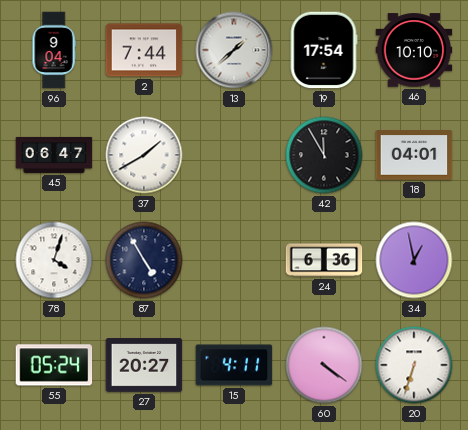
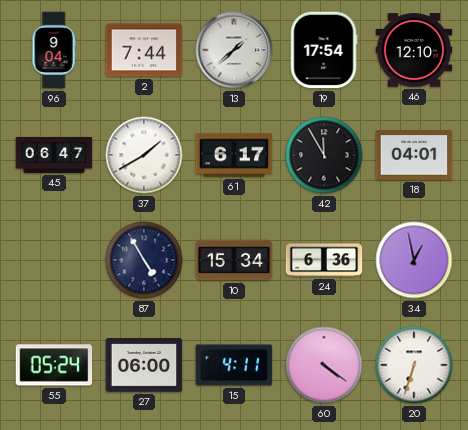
46: 10:10 -> 12:10 (414, 50)
61: none -> 6:17 (234, 155)
78: 4:03 -> none (54, 260)
10: none -> 15:34 (234, 260)
27: 20:27 -> 06:00 (144, 365)
